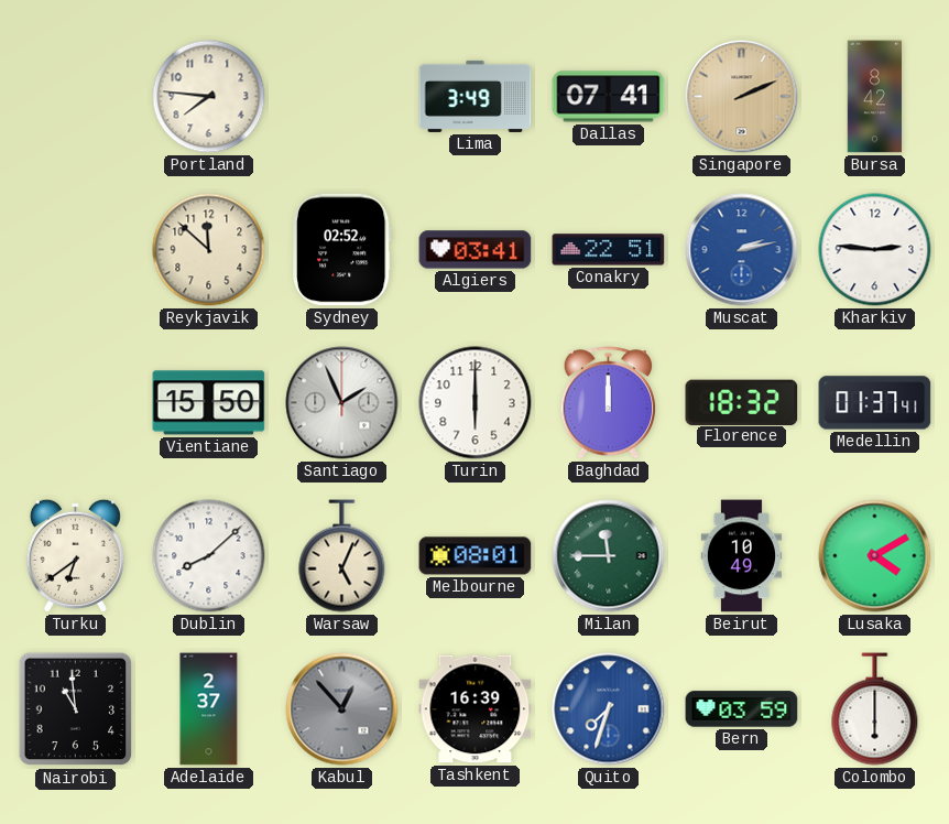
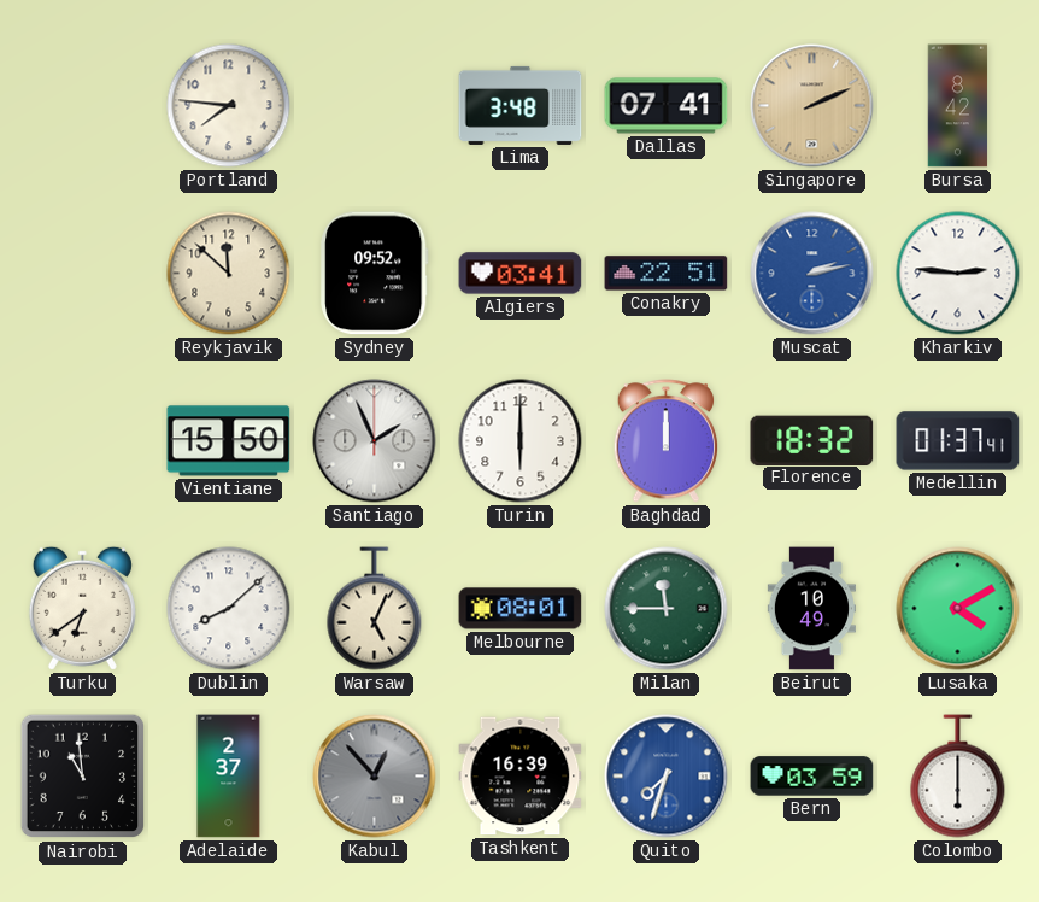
Lima: 3:49 -> 3:48 (521, 105)
Sydney: 02:52 -> 09:52 (375, 274)
